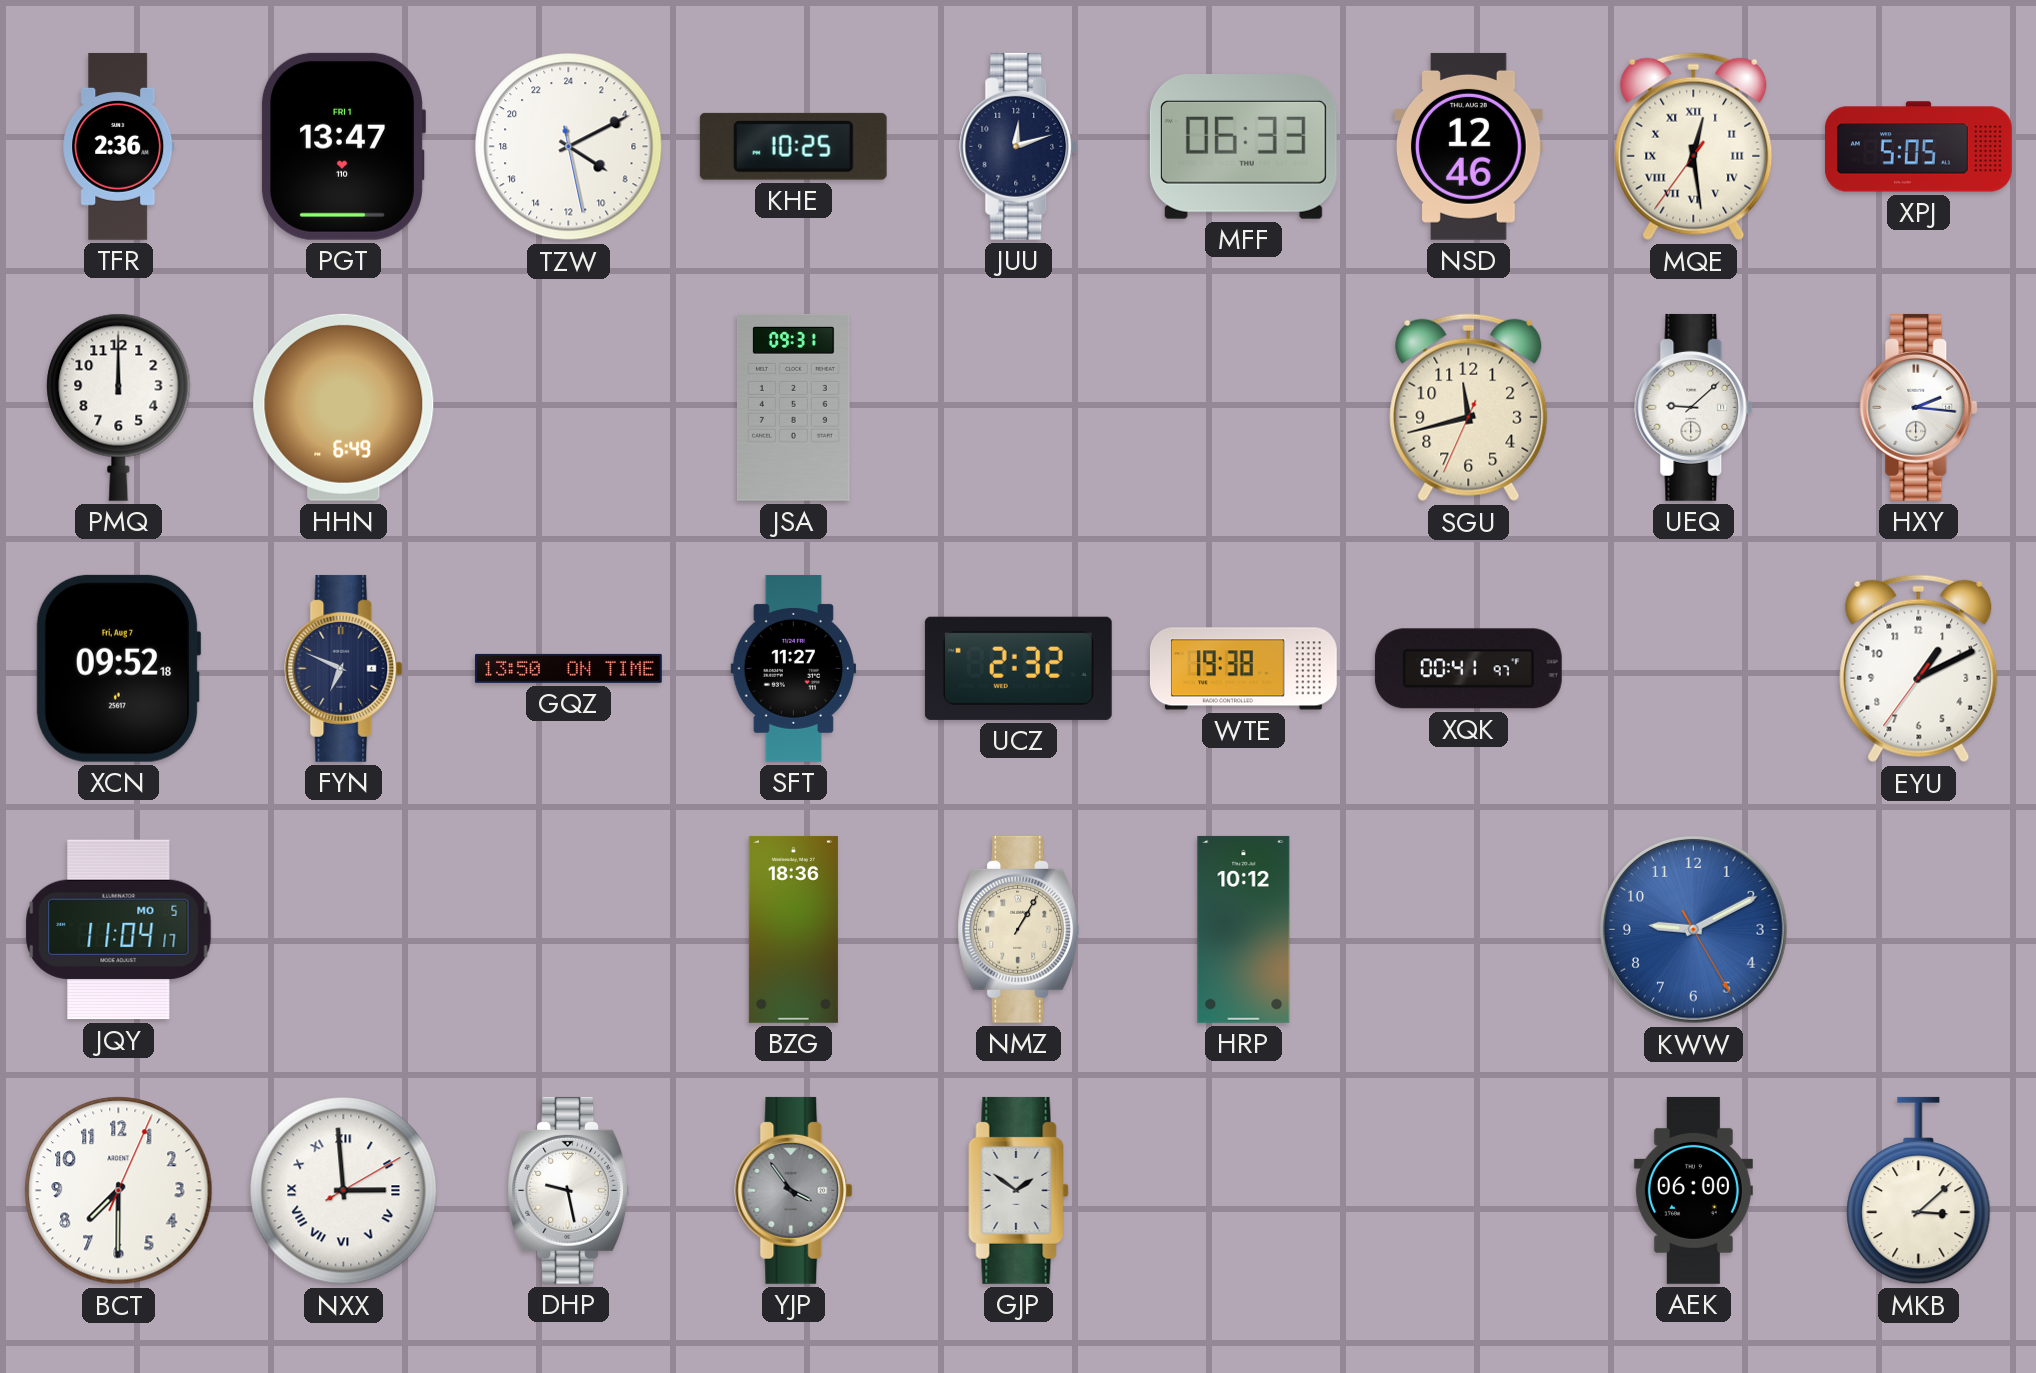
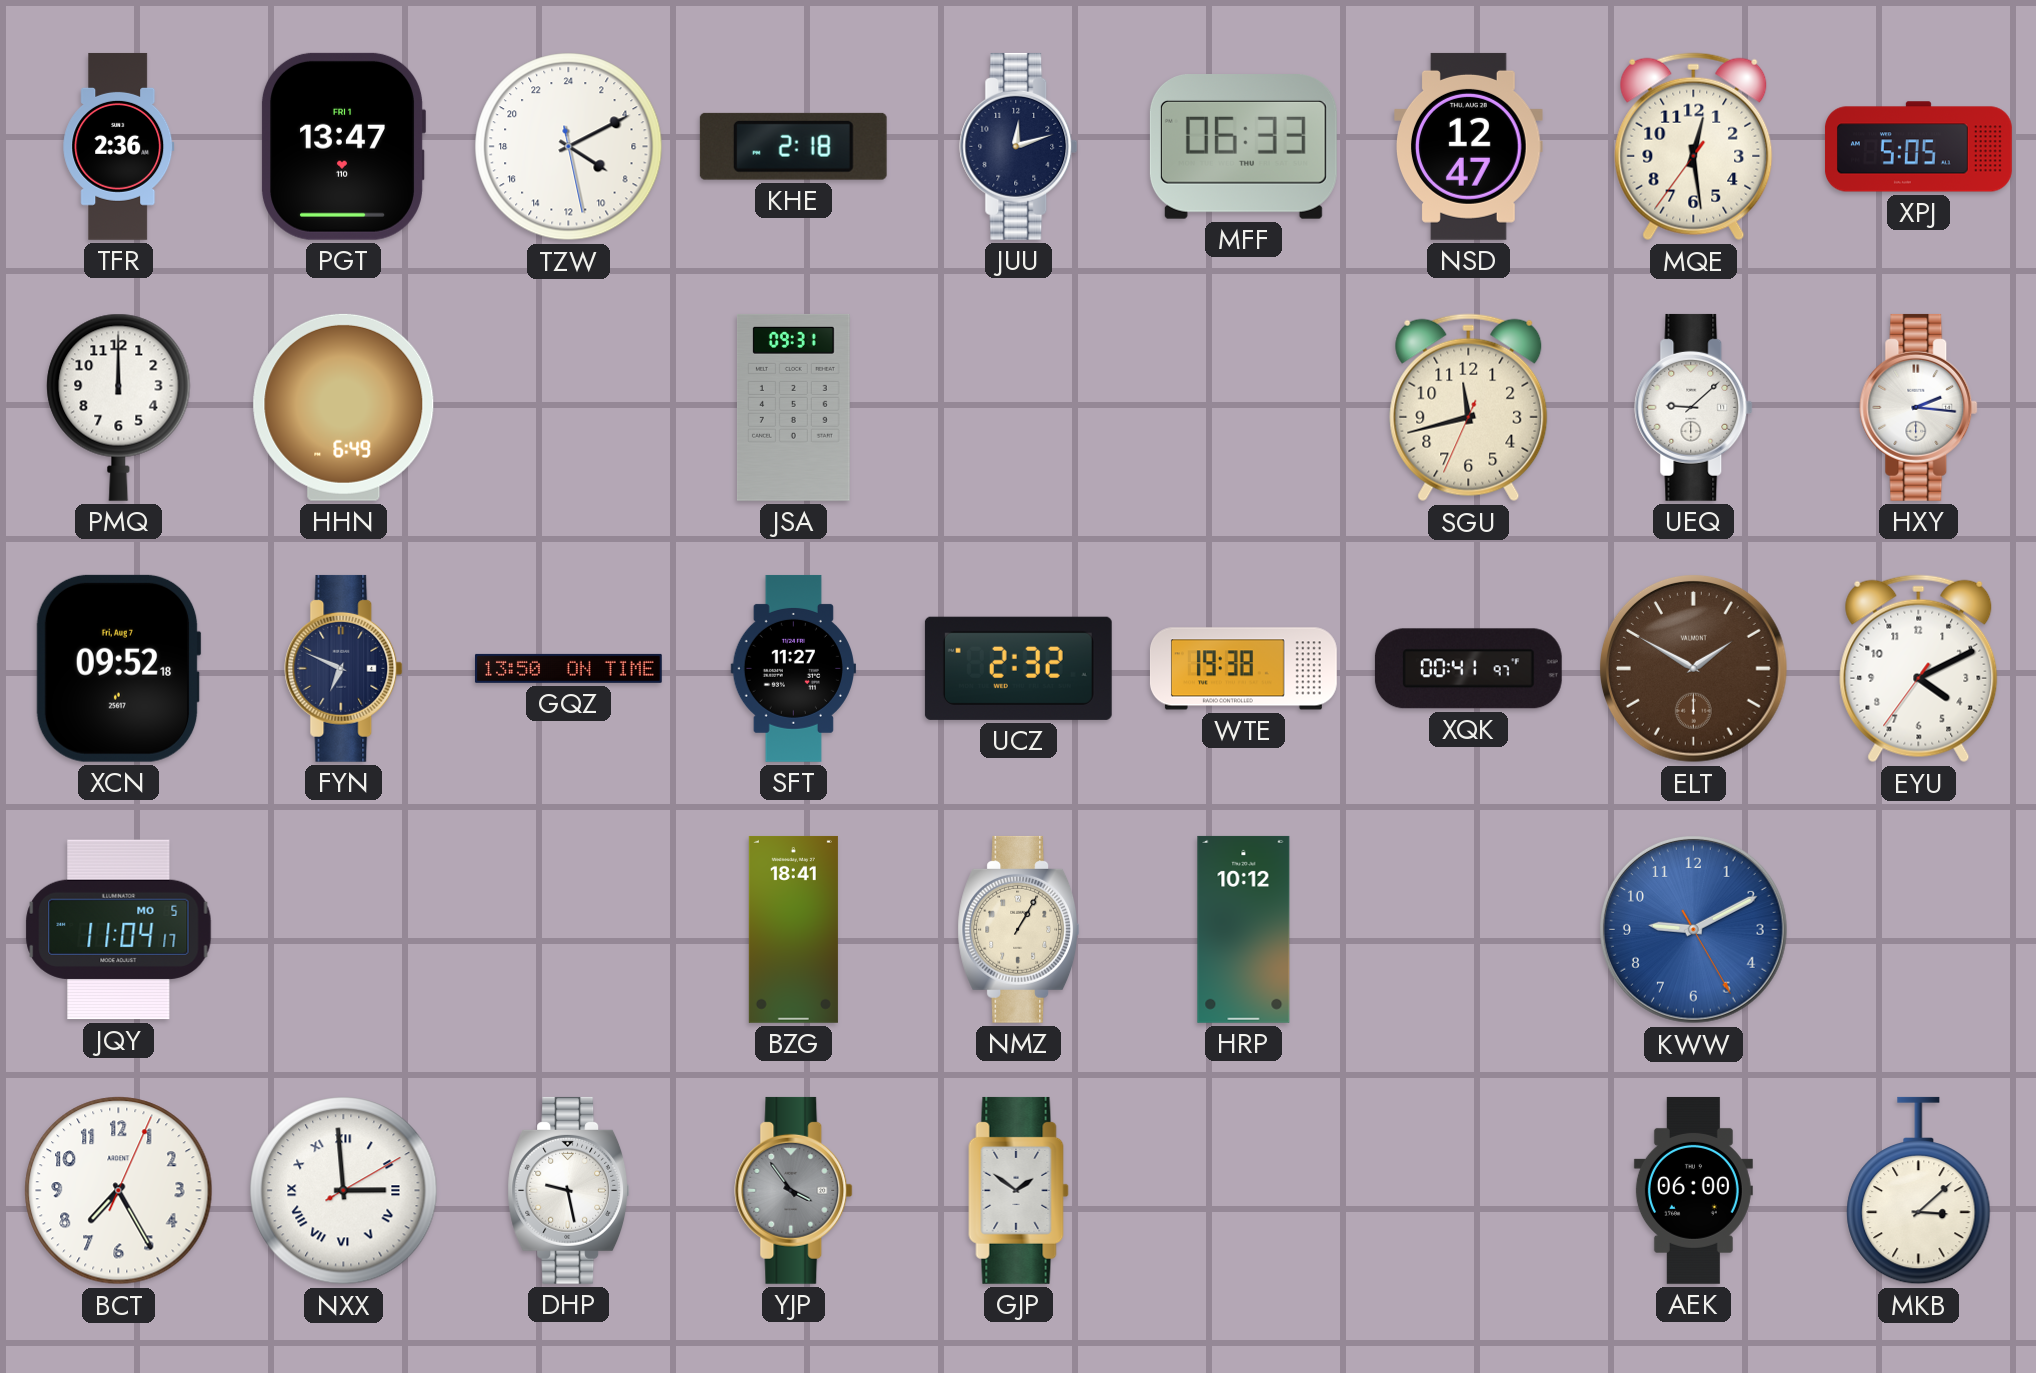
KHE: 10:25 -> 2:18 (793, 146)
NSD: 12:46 -> 12:47 (1469, 146)
MQE numerals: Roman -> Arabic (1694, 147)
ELT: none -> 1:50 (1693, 668)
EYU: 1:10 -> 4:10 (1919, 669)
BZG: 18:36 -> 18:41 (793, 929)
BCT: 7:30 -> 7:25 (119, 1191)
